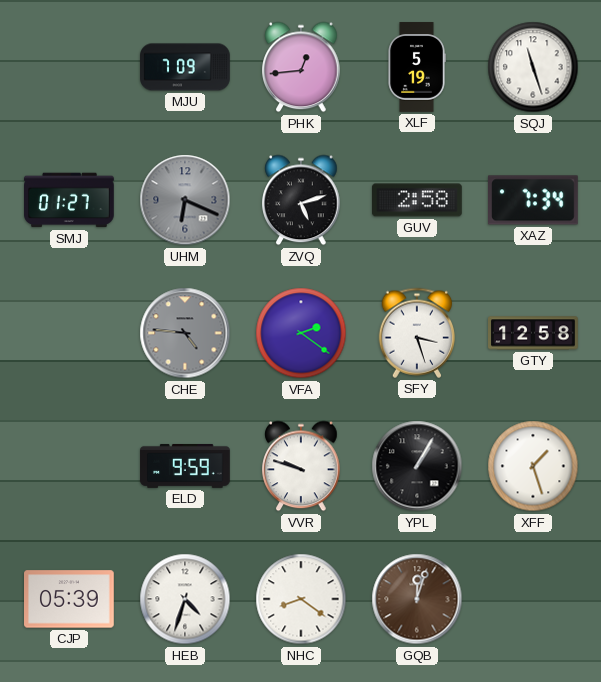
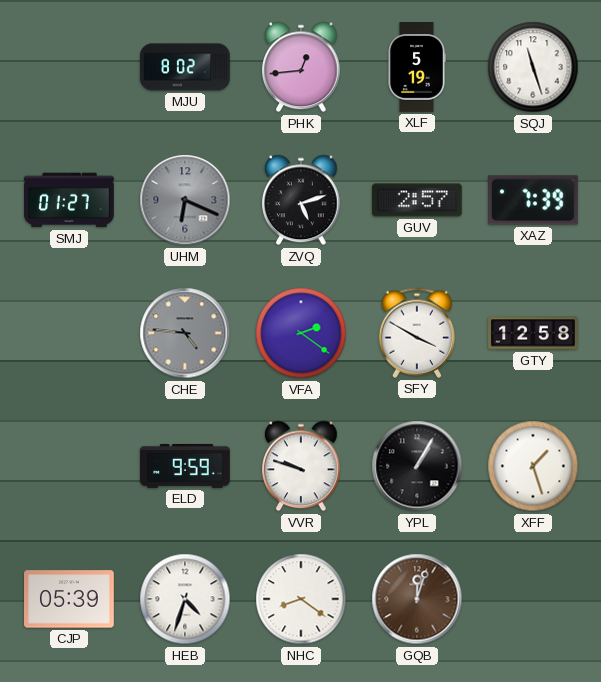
MJU: 7:09 -> 8:02 (185, 67)
GUV: 2:58 -> 2:57 (417, 200)
XAZ: 7:34 -> 7:39 (534, 200)
SFY: 3:27 -> 3:50 (416, 333)
